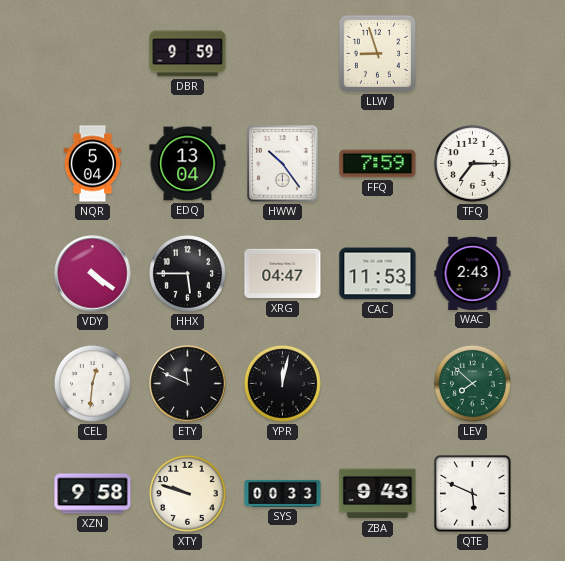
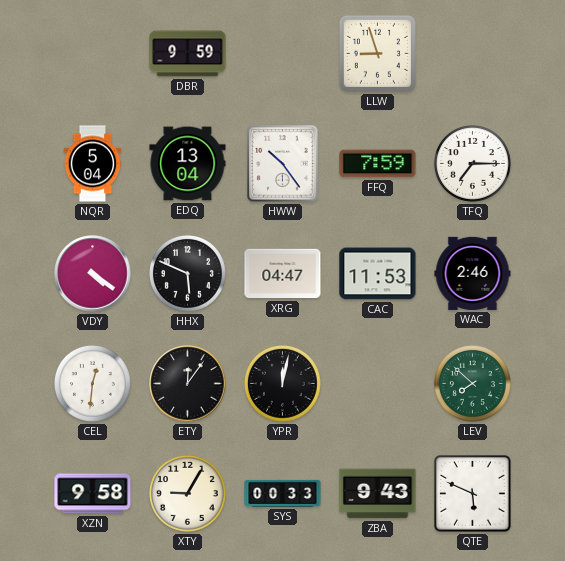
HHX: 5:45 -> 5:49 (187, 273)
WAC: 2:43 -> 2:46 (473, 273)
ETY: 11:49 -> 12:06 (188, 384)
XTY: 9:48 -> 9:05 (187, 493)
